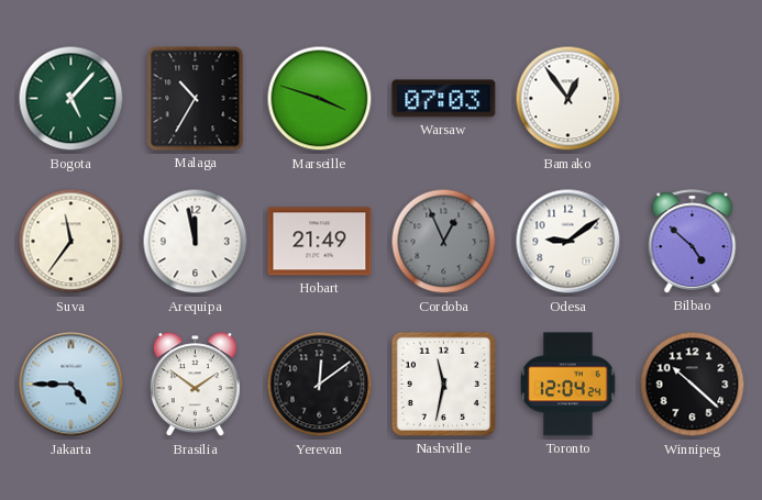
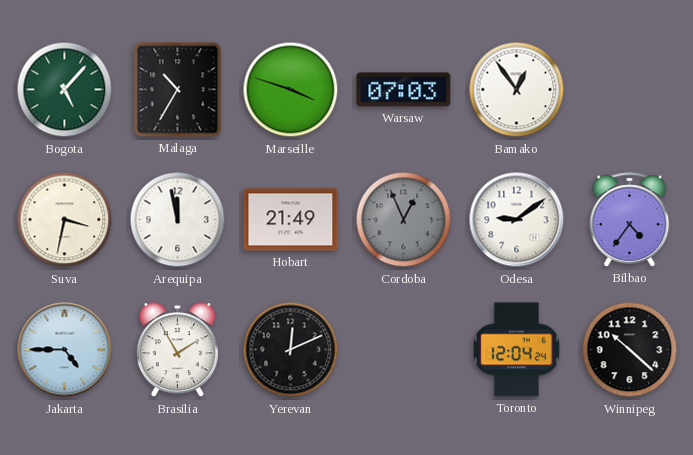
Suva: 11:36 -> 3:32 (65, 220)
Bilbao: 4:52 -> 4:36 (630, 220)
Brasilia: 1:51 -> 1:55 (177, 350)
Yerevan: 12:09 -> 12:11 (291, 350)
Nashville: 11:32 -> none (443, 384)
